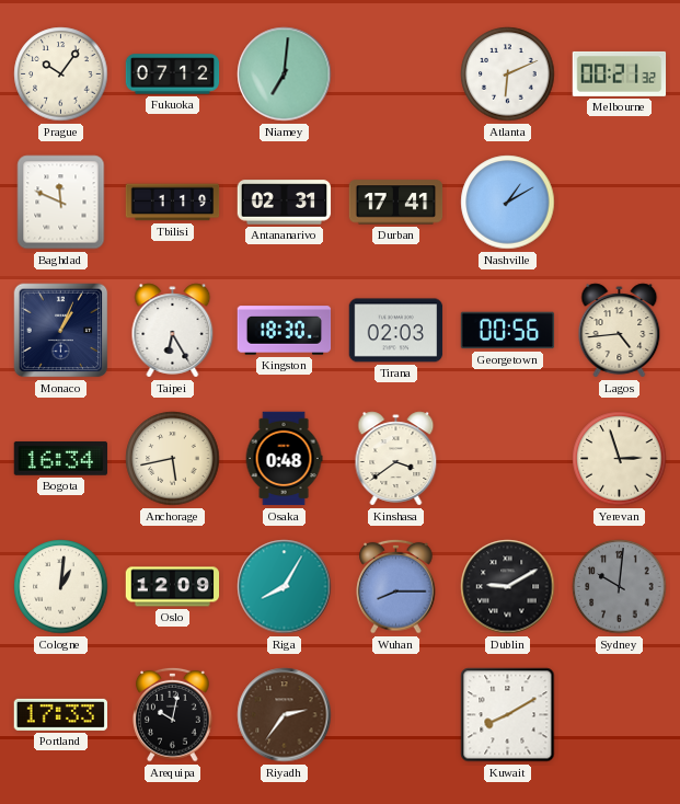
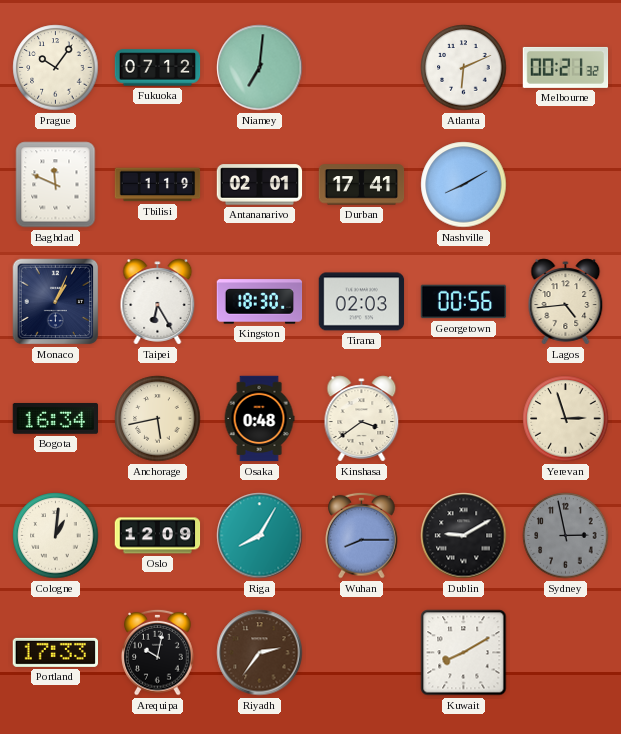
Antananarivo: 02:31 -> 02:01 (260, 185)
Nashville: 1:10 -> 8:10 (464, 185)
Sydney: 10:01 -> 2:58 (566, 536)
